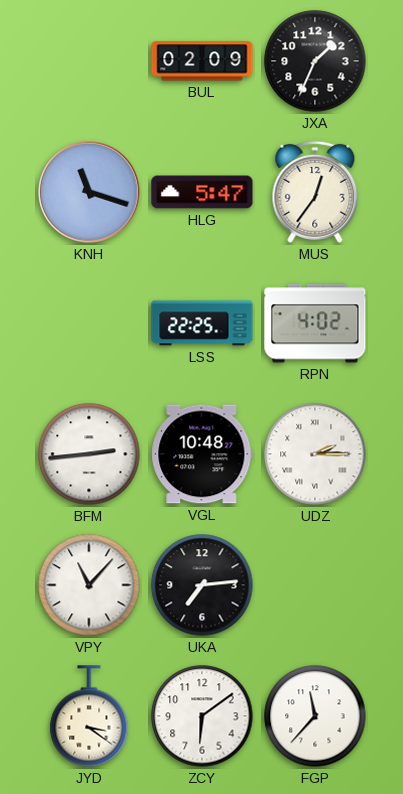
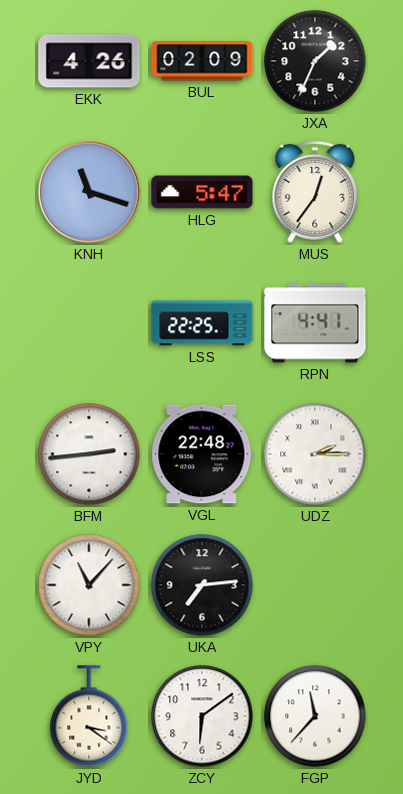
EKK: none -> 4:26 (89, 61)
RPN: 4:02 -> 4:41 (315, 323)
VGL: 10:48 -> 22:48 (202, 454)
